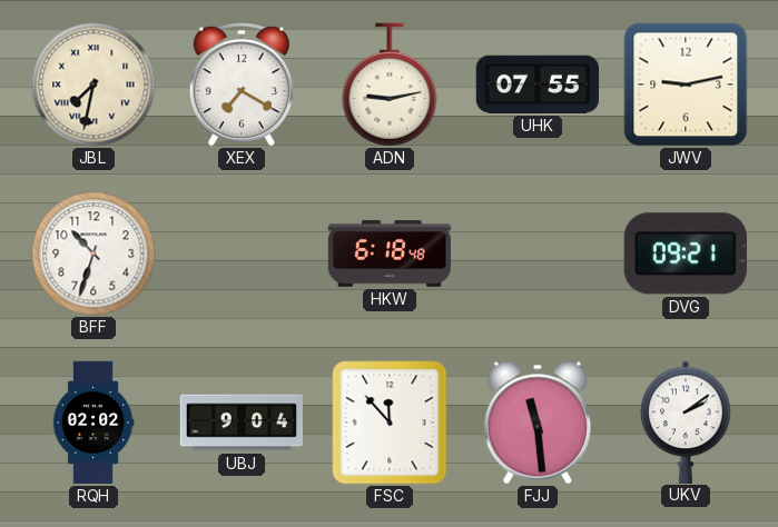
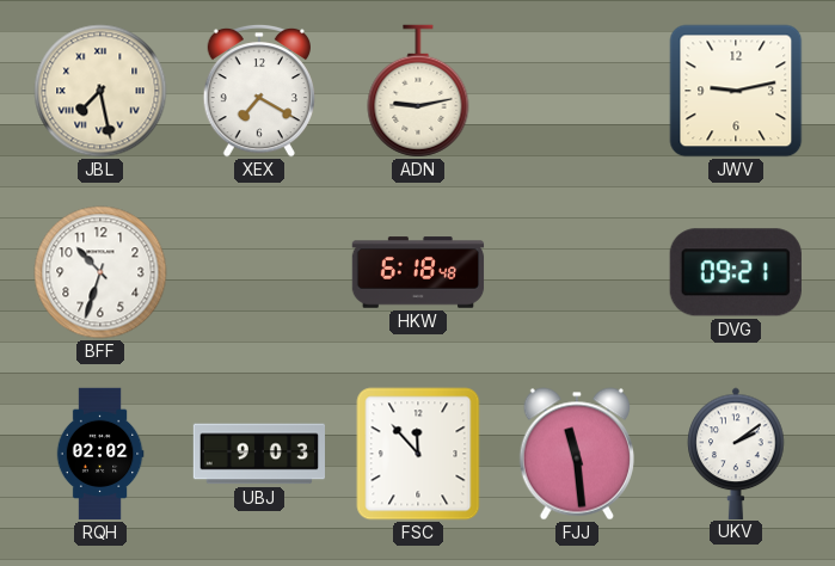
JBL: 7:32 -> 7:28 (100, 91)
UHK: 07:55 -> none (536, 84)
UBJ: 9:04 -> 9:03 (258, 454)
